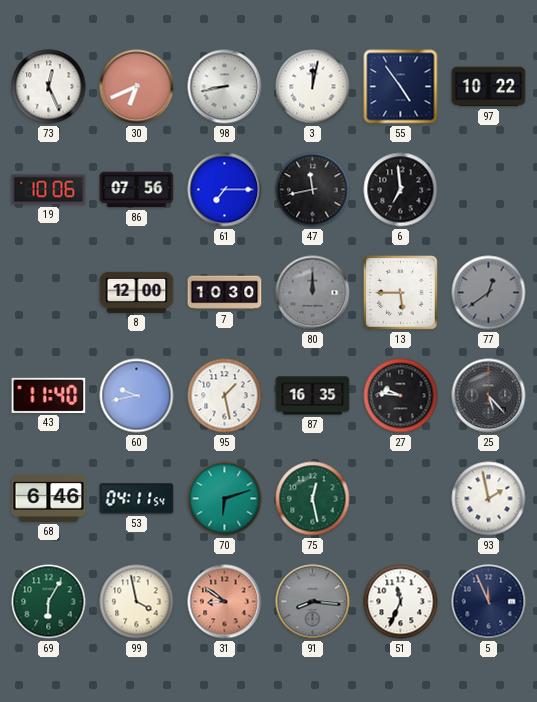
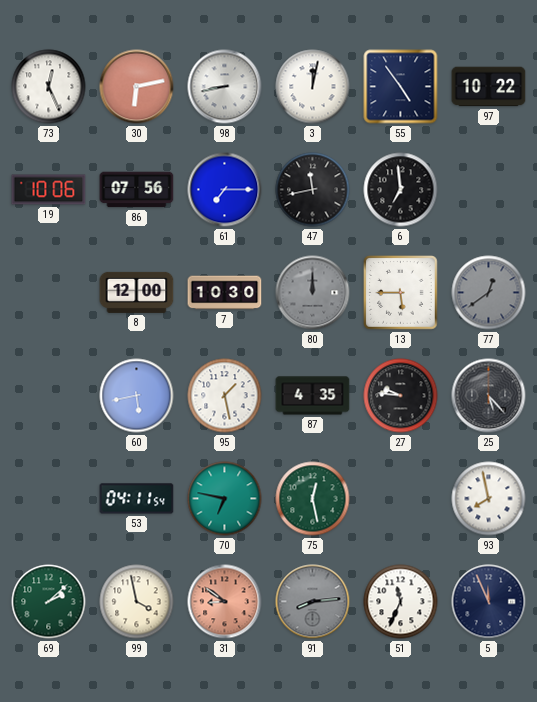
30: 6:41 -> 6:13 (137, 87)
43: 11:40 -> none (49, 395)
60: 9:43 -> 5:43 (137, 396)
87: 16:35 -> 4:35 (313, 396)
68: 6:46 -> none (49, 498)
70: 6:12 -> 6:47 (225, 499)
93: 1:58 -> 7:58 (489, 499)
69: 6:05 -> 2:08 (49, 602)
91: 8:16 -> 8:14 (313, 602)
